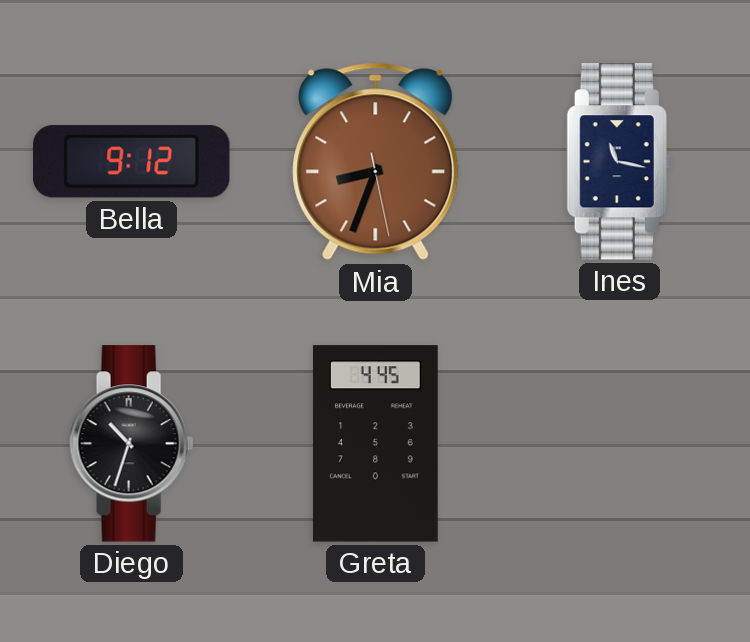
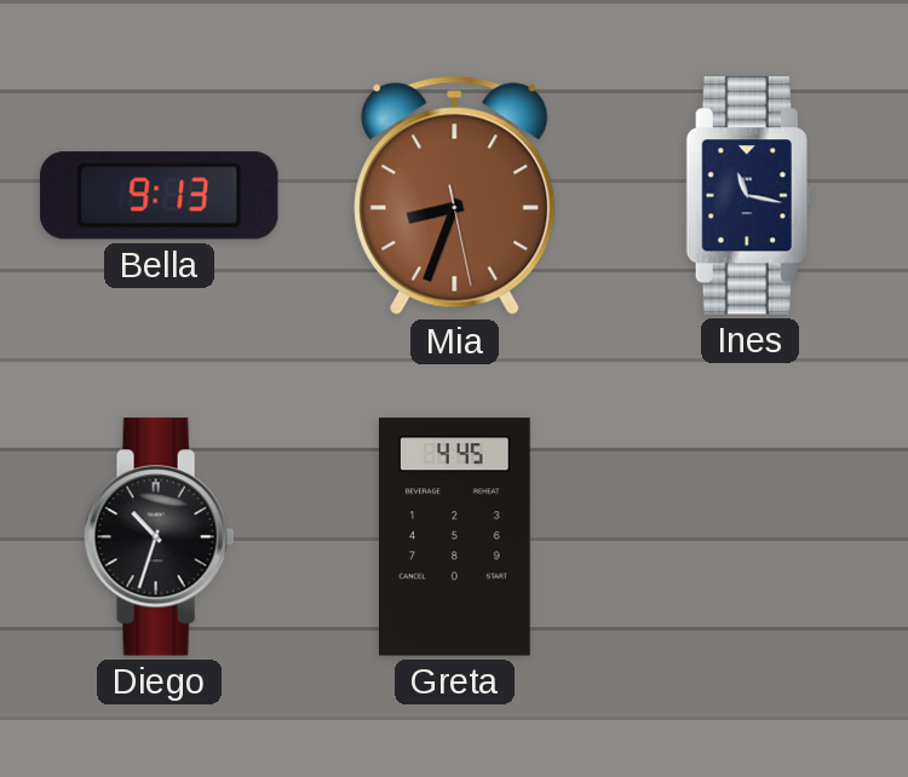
Bella: 9:12 -> 9:13 (160, 196)
